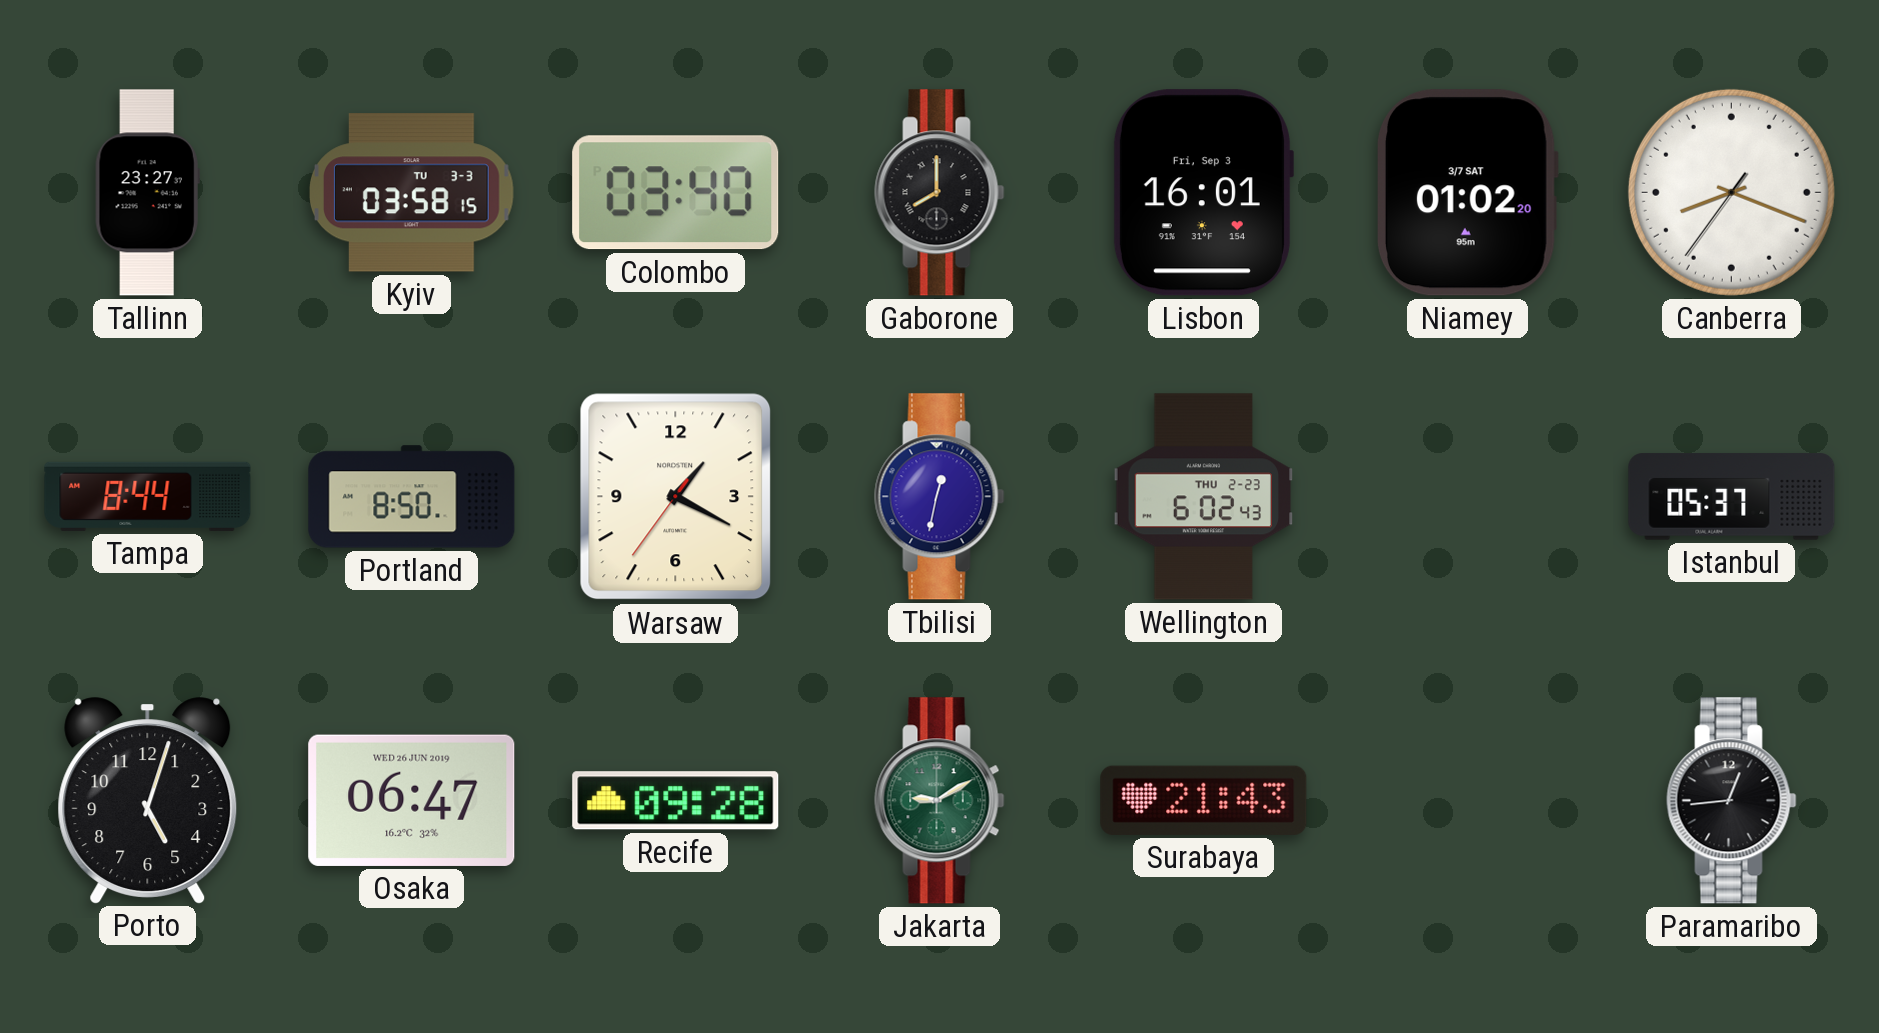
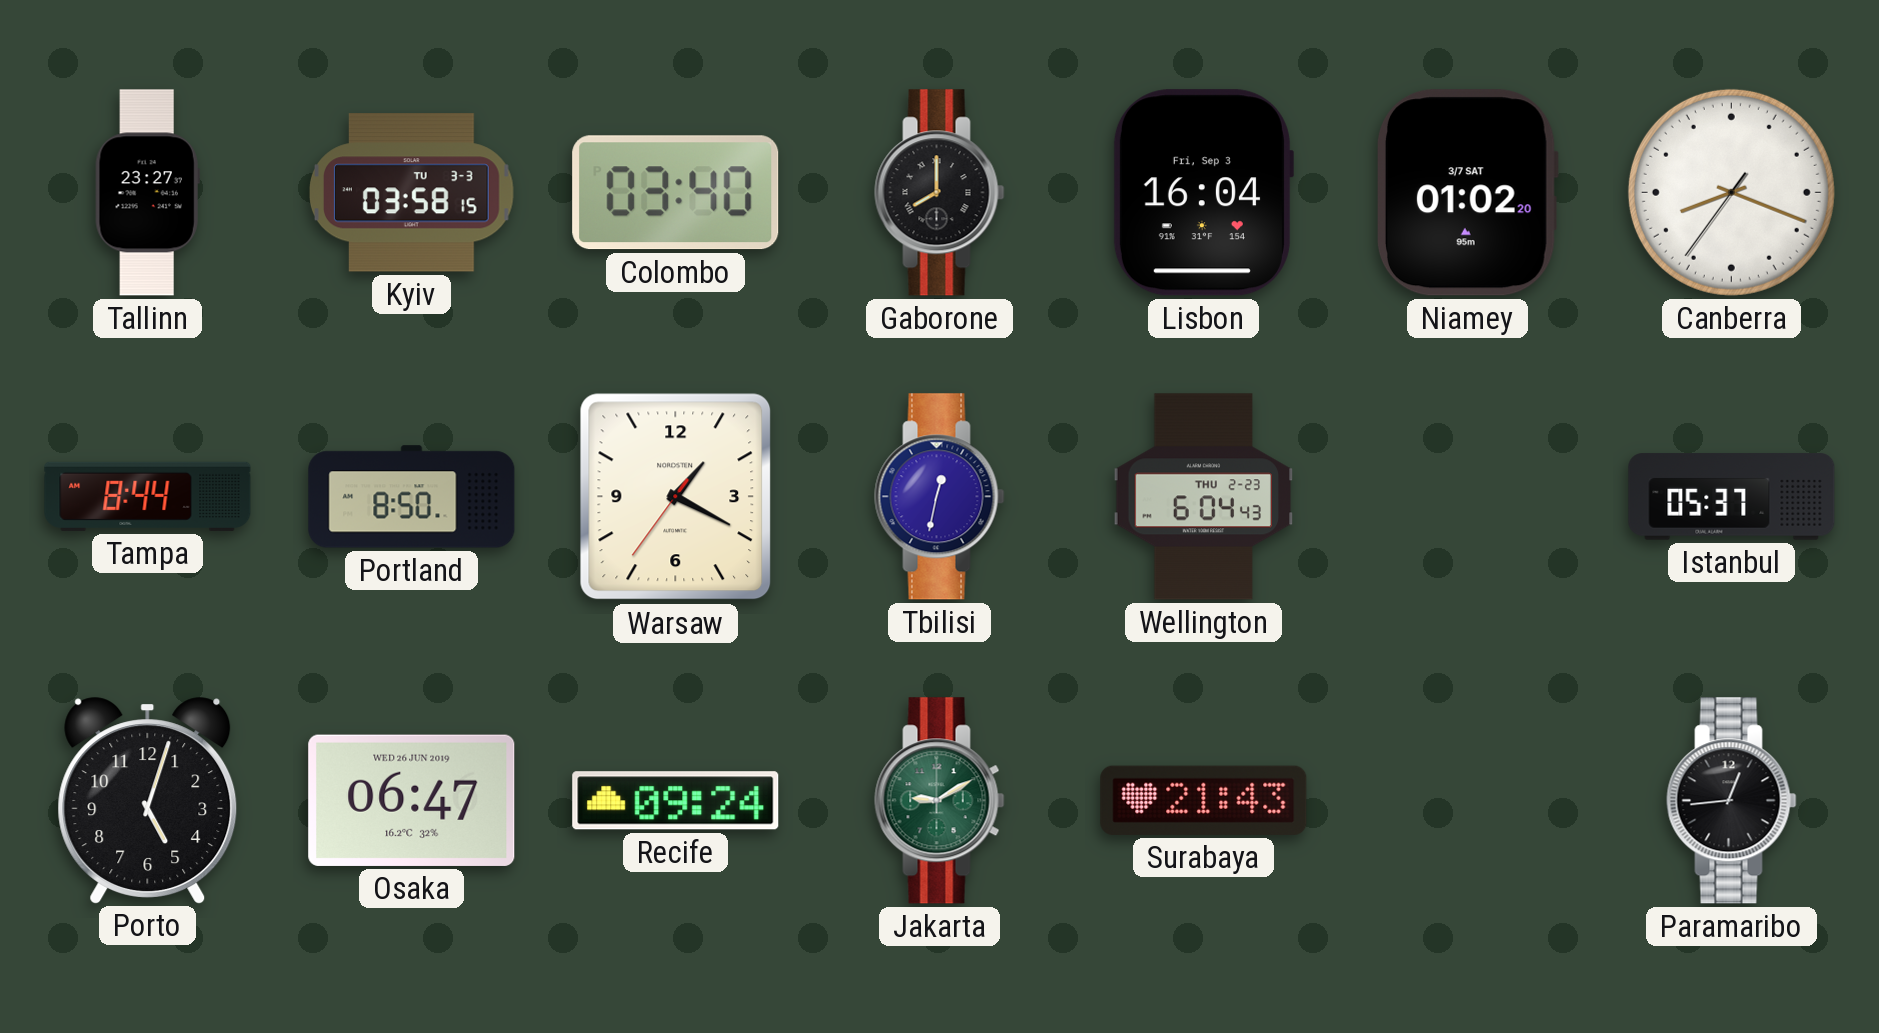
Lisbon: 16:01 -> 16:04 (1203, 193)
Wellington: 6:02 -> 6:04 (1204, 497)
Recife: 09:28 -> 09:24 (676, 801)
